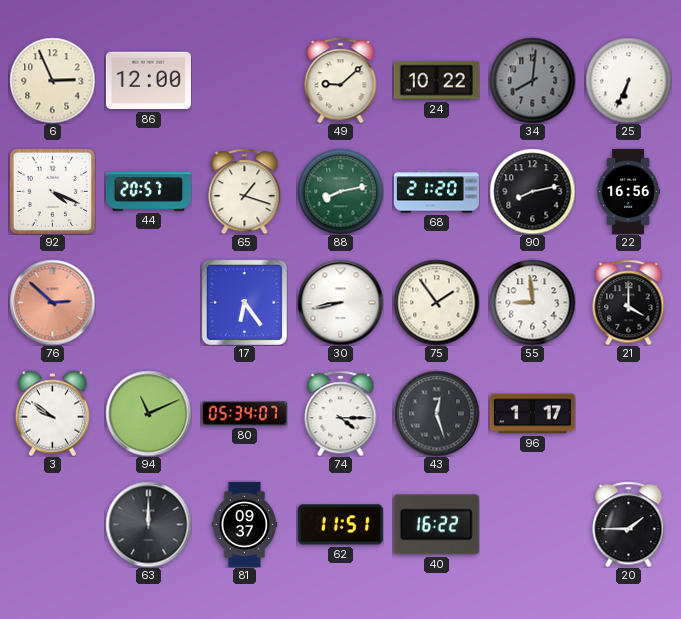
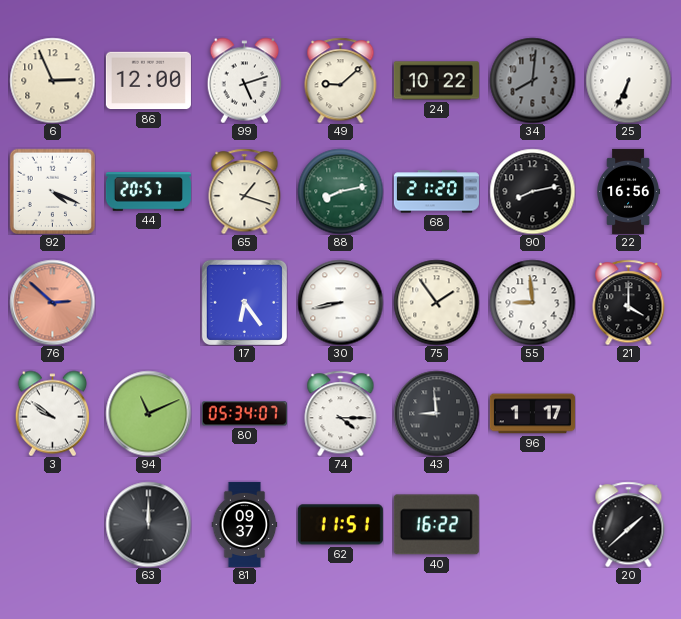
99: none -> 5:12 (245, 80)
43: 12:27 -> 8:59 (436, 413)
20: 1:45 -> 1:38 (629, 524)
